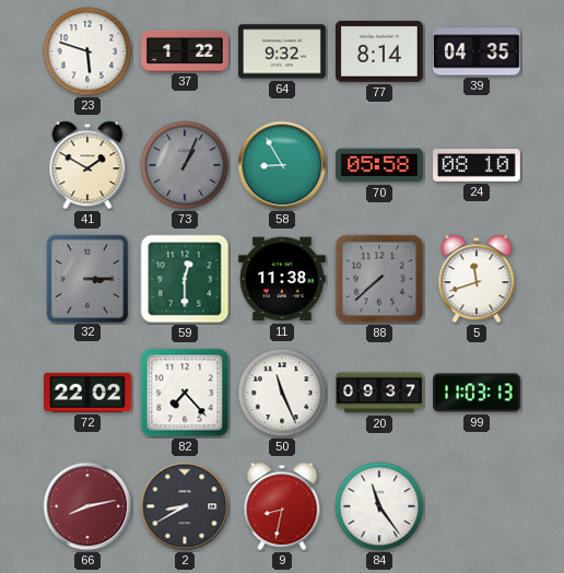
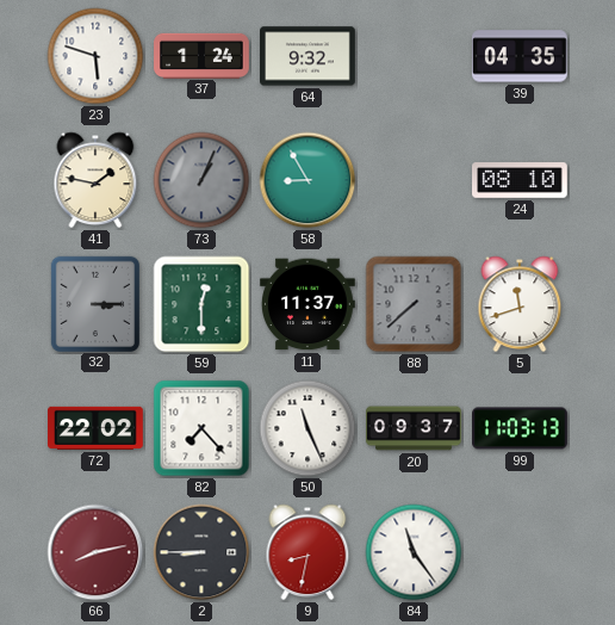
37: 1:22 -> 1:24 (201, 55)
77: 8:14 -> none (380, 52)
41: 1:50 -> 1:47 (95, 180)
70: 05:58 -> none (380, 165)
11: 11:38 -> 11:37 (307, 304)
2: 8:40 -> 8:45 (201, 552)
